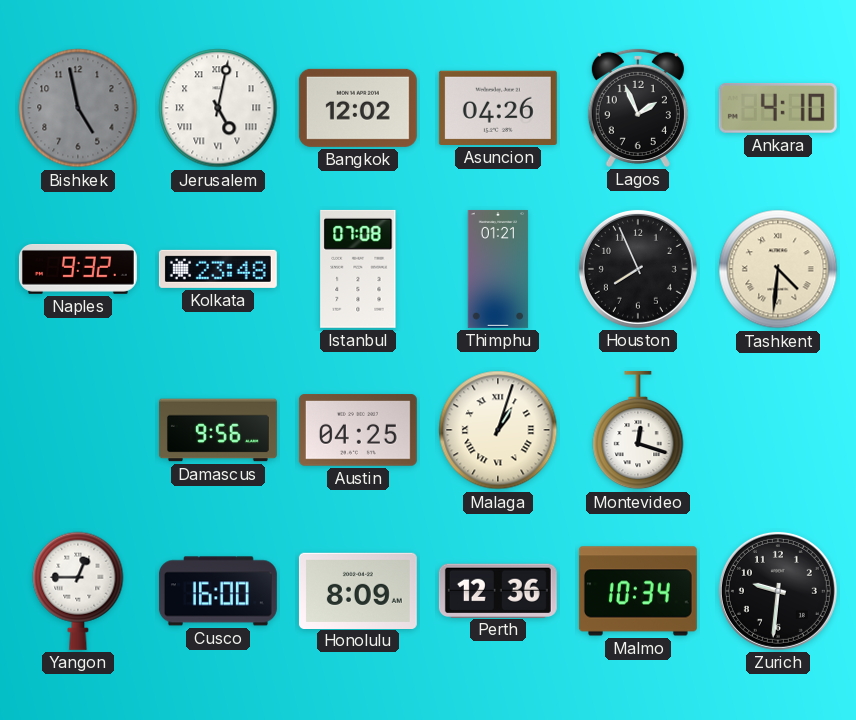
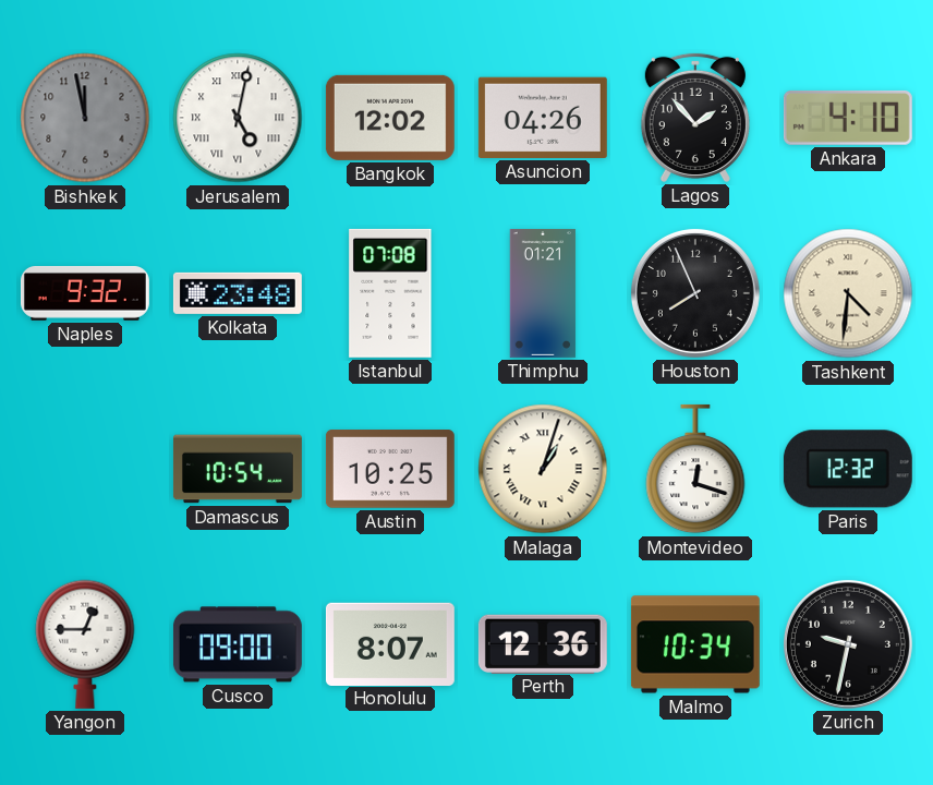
Bishkek: 4:58 -> 11:58 (85, 118)
Lagos: 1:56 -> 1:53 (695, 118)
Damascus: 9:56 -> 10:54 (238, 469)
Austin: 04:25 -> 10:25 (390, 470)
Paris: none -> 12:32 (848, 469)
Cusco: 16:00 -> 09:00 (238, 644)
Honolulu: 8:09 -> 8:07 (390, 643)
Zurich: 9:31 -> 9:32 (848, 644)
